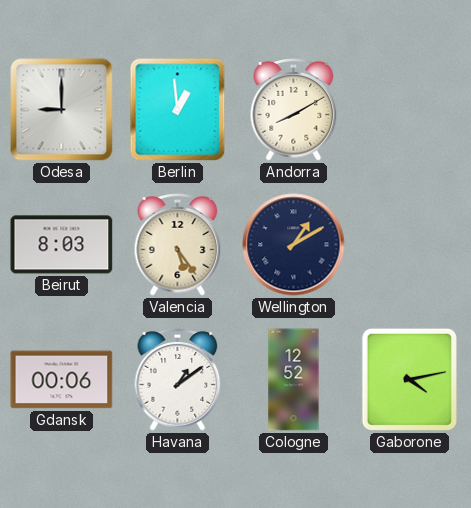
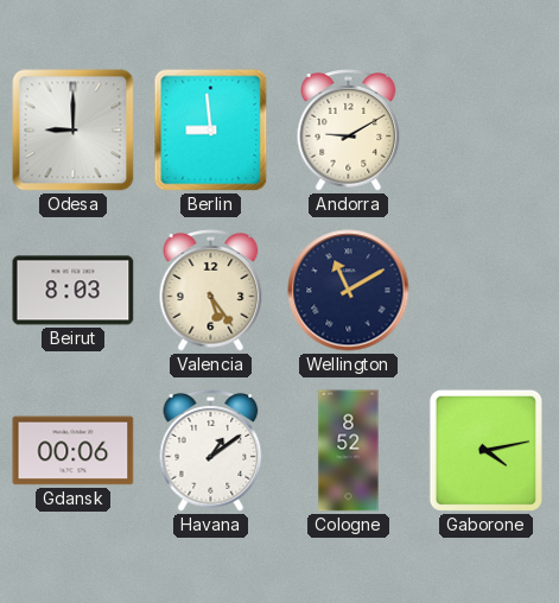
Berlin: 12:59 -> 8:59 (211, 131)
Andorra: 8:10 -> 9:10 (349, 131)
Wellington: 1:10 -> 11:10 (349, 291)
Cologne: 12:52 -> 8:52 (349, 451)
